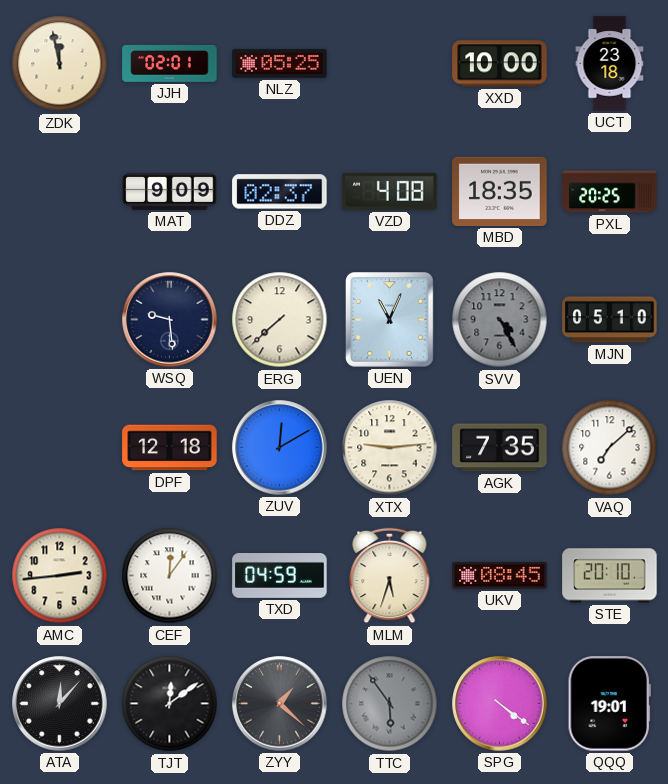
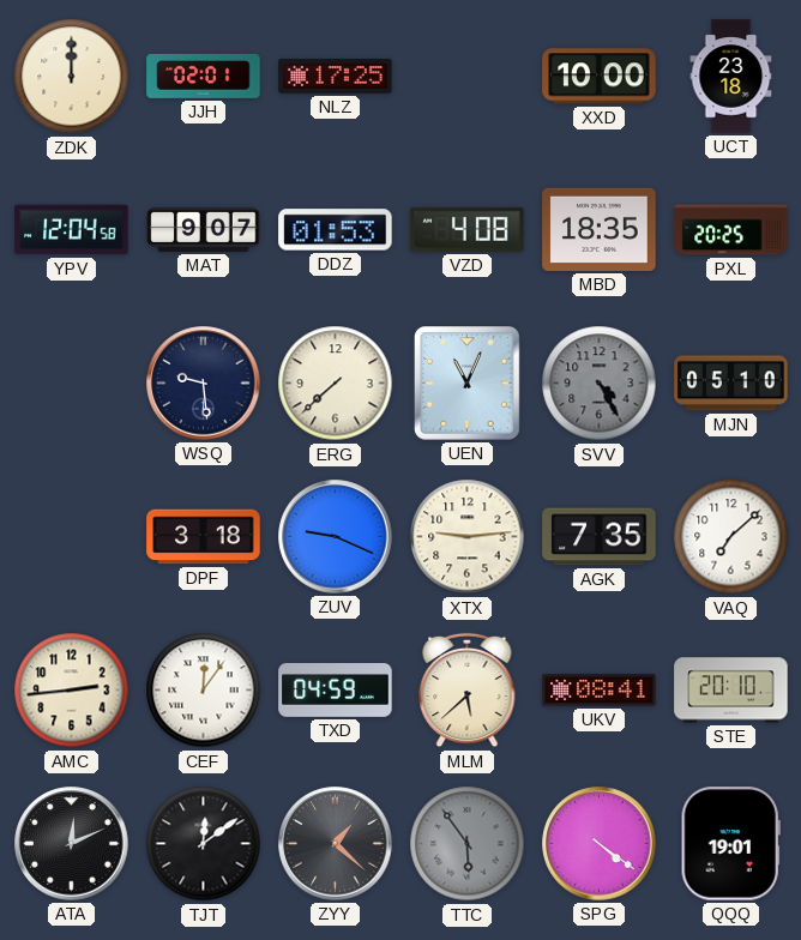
ZDK: 11:58 -> 12:00 (72, 77)
NLZ: 05:25 -> 17:25 (336, 76)
YPV: none -> 12:04 (72, 230)
MAT: 9:09 -> 9:07 (204, 229)
DDZ: 02:37 -> 01:53 (336, 230)
DPF: 12:18 -> 3:18 (204, 537)
ZUV: 12:10 -> 9:19 (336, 537)
MLM: 5:33 -> 5:38 (468, 691)
UKV: 08:45 -> 08:41 (600, 691)
ATA: 12:07 -> 12:11 (72, 844)
